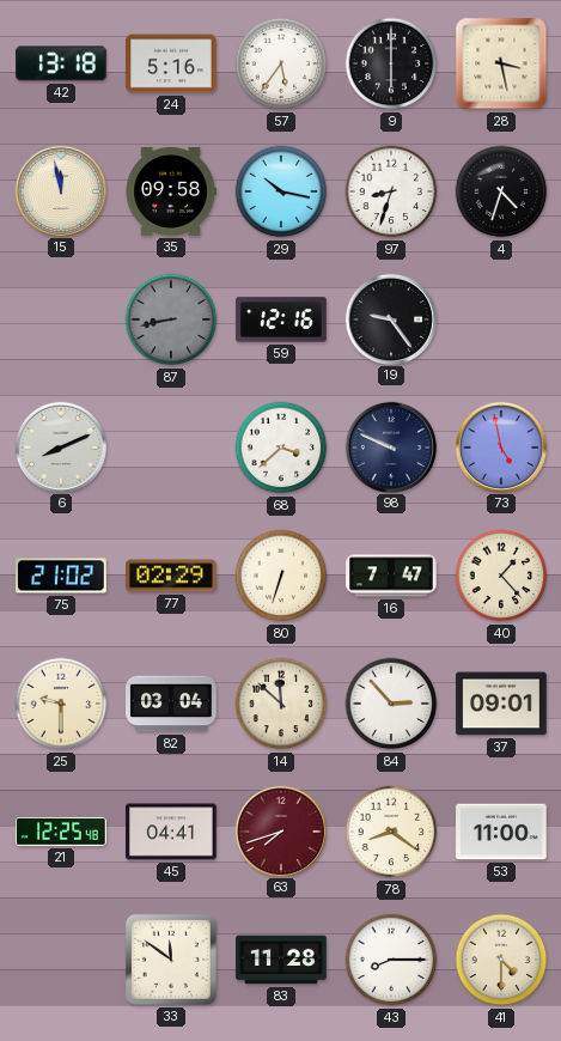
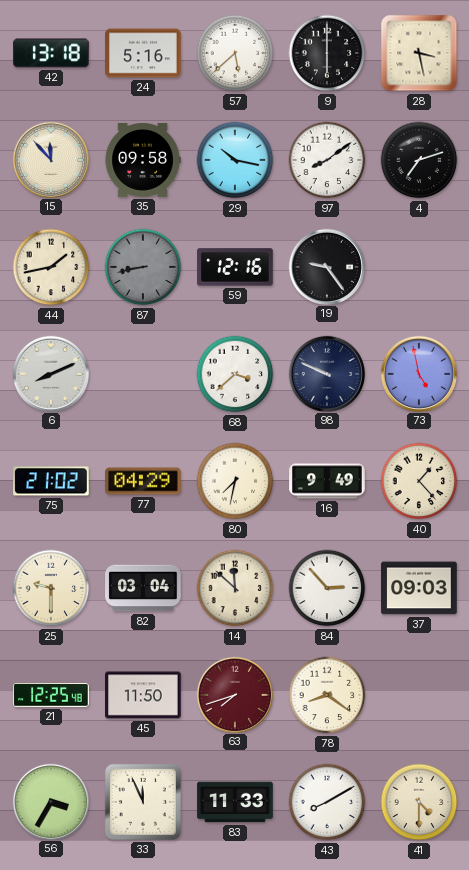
57: 5:36 -> 5:38 (235, 53)
15: 11:58 -> 11:53 (50, 159)
97: 8:33 -> 8:09 (327, 160)
4: 4:33 -> 7:12 (419, 160)
44: none -> 1:43 (51, 267)
77: 02:29 -> 04:29 (143, 481)
80: 6:33 -> 7:32 (235, 481)
16: 7:47 -> 9:49 (327, 481)
37: 09:01 -> 09:03 (419, 588)
45: 04:41 -> 11:50 (143, 695)
53: 11:00 -> none (501, 832)
56: none -> 3:35 (50, 801)
33: 11:51 -> 11:56 (143, 802)
83: 11:28 -> 11:33 (235, 802)
43: 8:15 -> 8:10 (327, 802)
